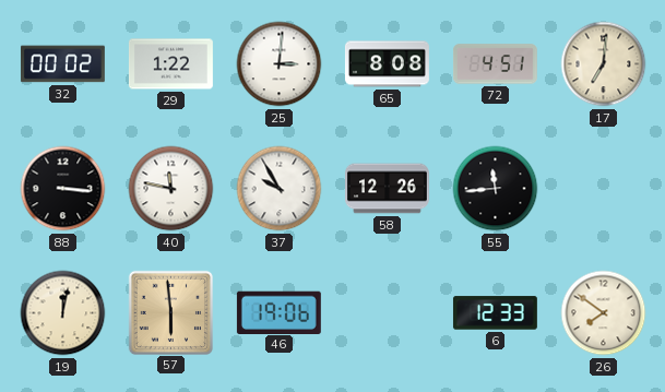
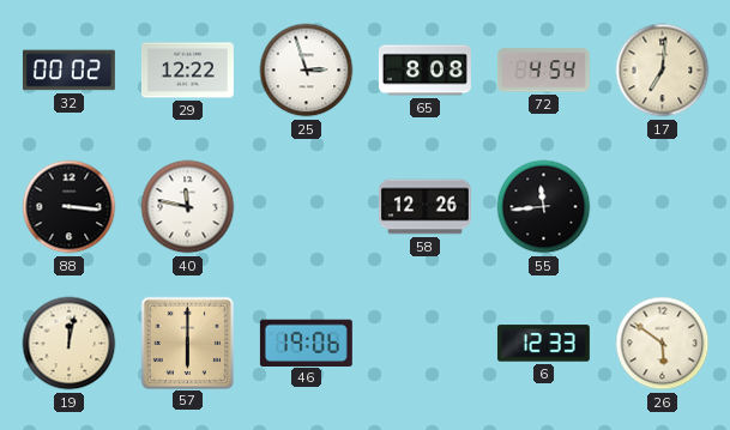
29: 1:22 -> 12:22 (187, 71)
25: 3:01 -> 2:57 (307, 71)
72: 4:51 -> 4:54 (543, 71)
37: 9:55 -> none (280, 189)
57: 5:59 -> 6:00 (187, 343)
26: 7:51 -> 5:51 (663, 344)
